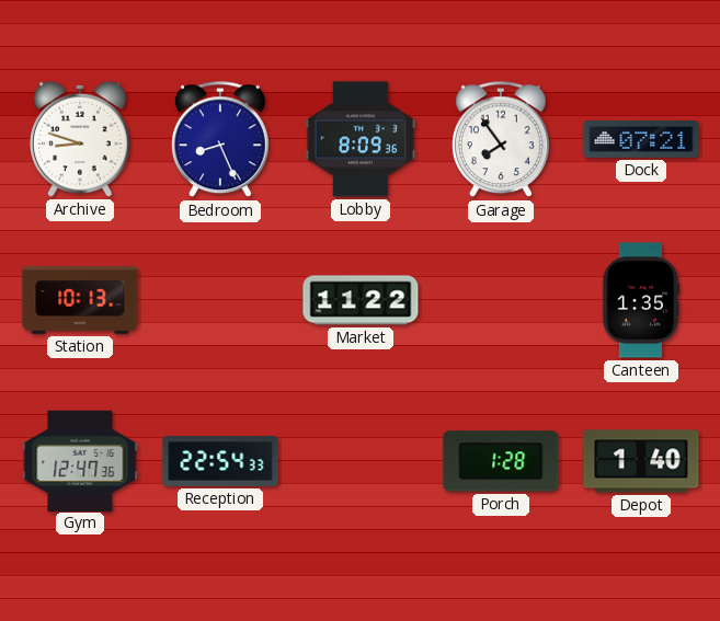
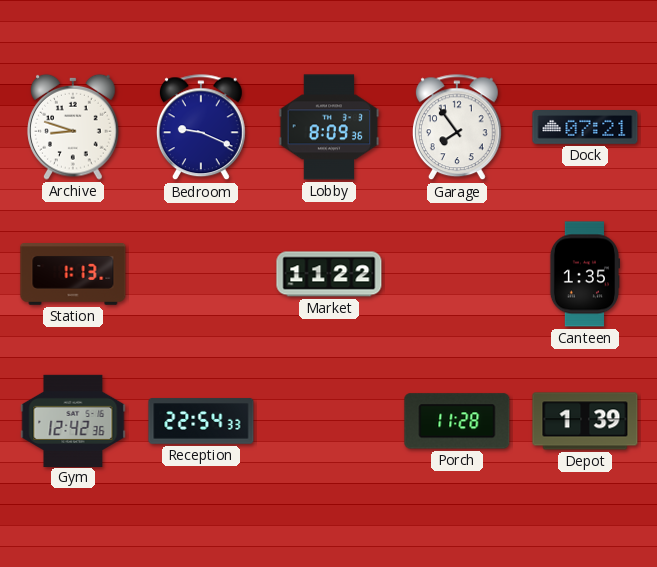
Bedroom: 8:26 -> 9:19 (201, 128)
Station: 10:13 -> 1:13 (73, 274)
Gym: 12:47 -> 12:42 (73, 420)
Porch: 1:28 -> 11:28 (457, 421)
Depot: 1:40 -> 1:39 (585, 421)
